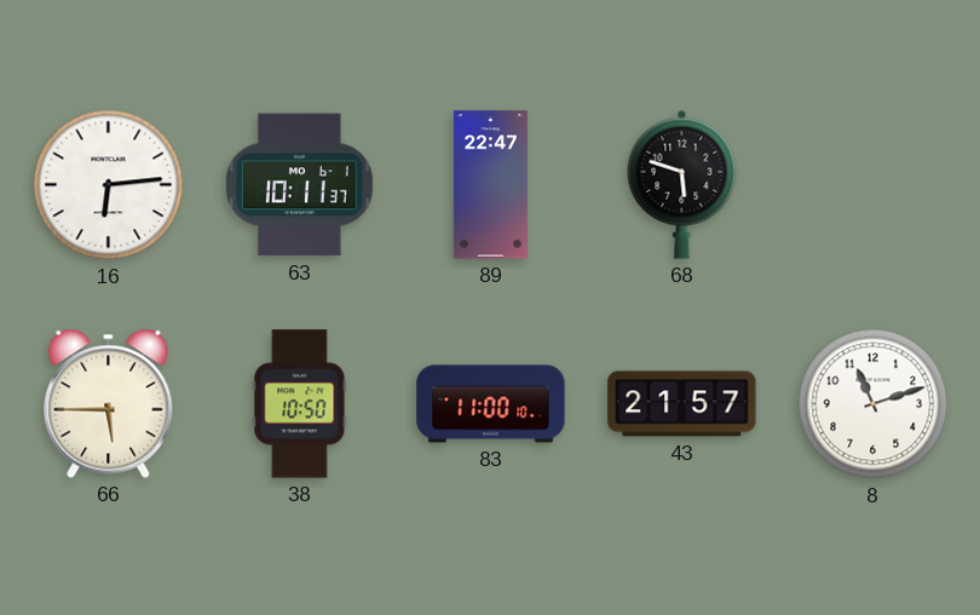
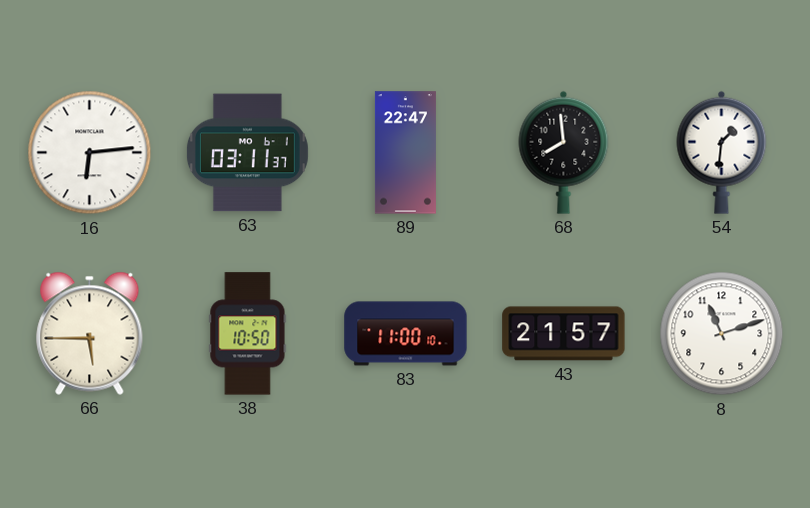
63: 10:11 -> 03:11 (247, 153)
68: 5:48 -> 7:59 (564, 152)
54: none -> 1:31 (722, 152)
